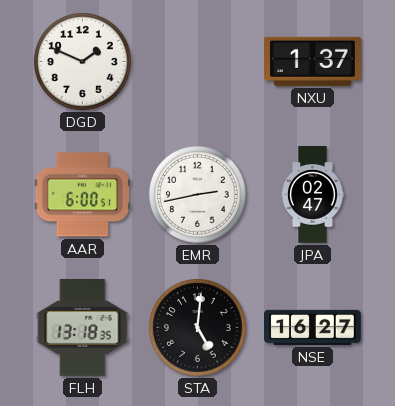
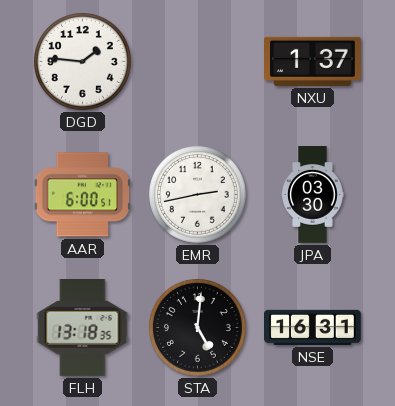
DGD: 1:49 -> 1:46 (83, 62)
JPA: 02:47 -> 03:30 (313, 195)
NSE: 16:27 -> 16:31 (313, 327)
